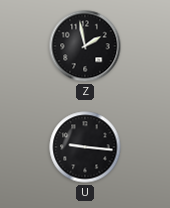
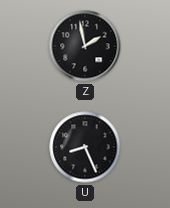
U: 9:16 -> 8:26 (85, 147)
